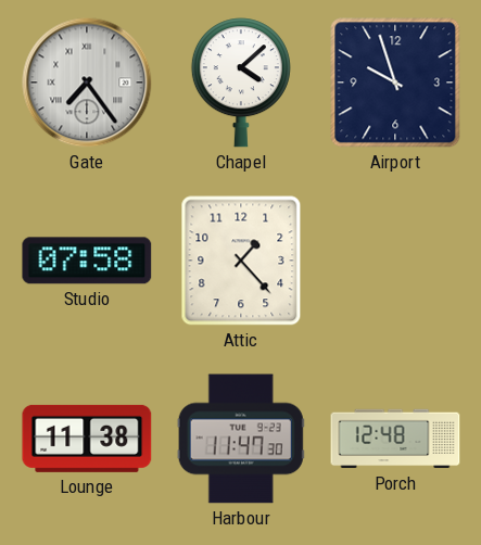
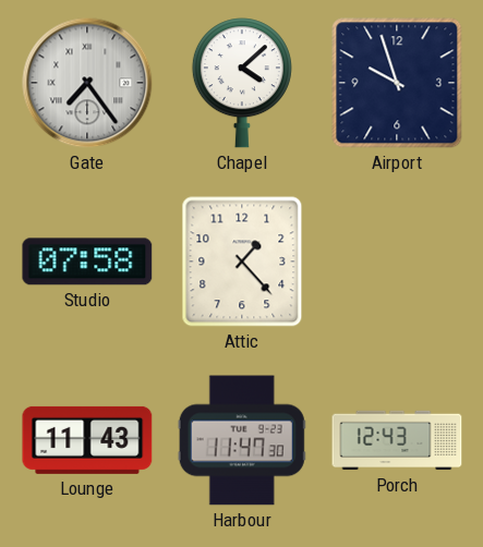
Lounge: 11:38 -> 11:43 (87, 440)
Porch: 12:48 -> 12:43 (397, 440)
